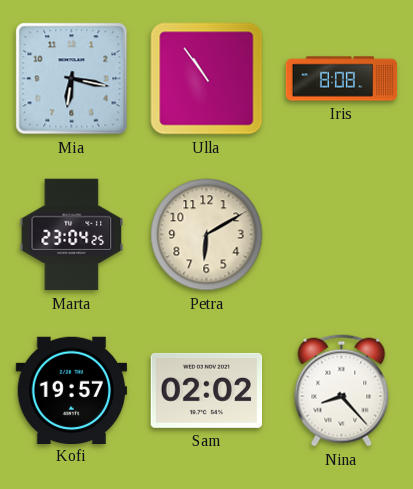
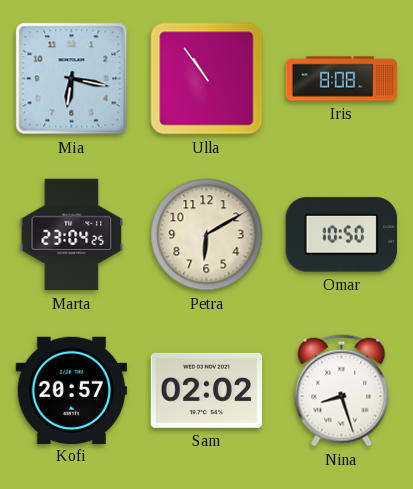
Omar: none -> 10:50 (341, 235)
Kofi: 19:57 -> 20:57 (72, 390)
Nina: 8:23 -> 8:27 (342, 391)
